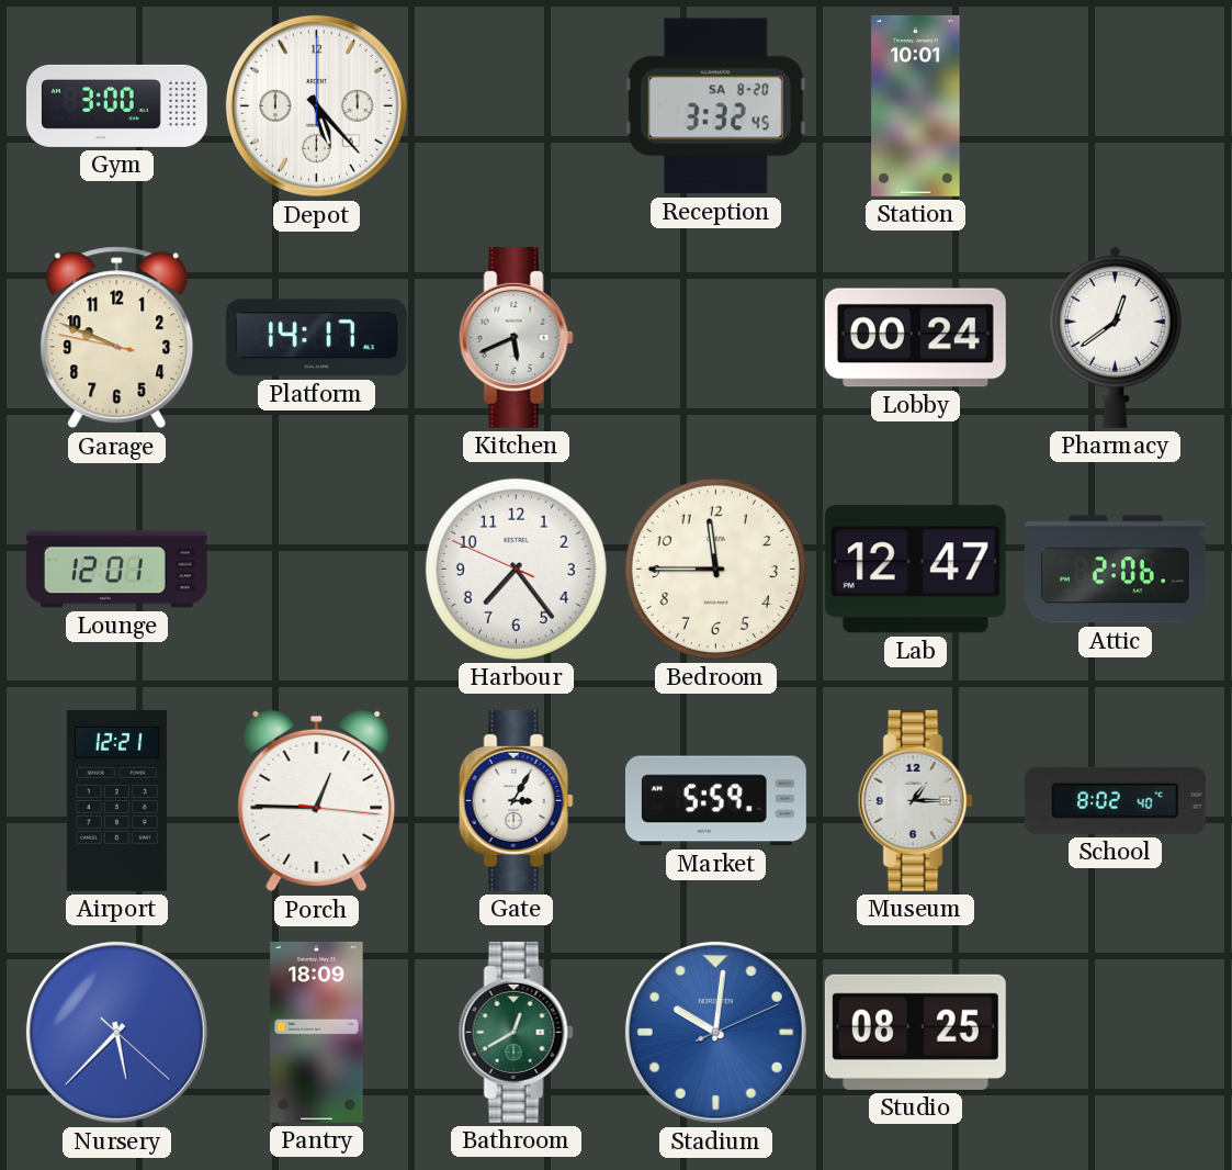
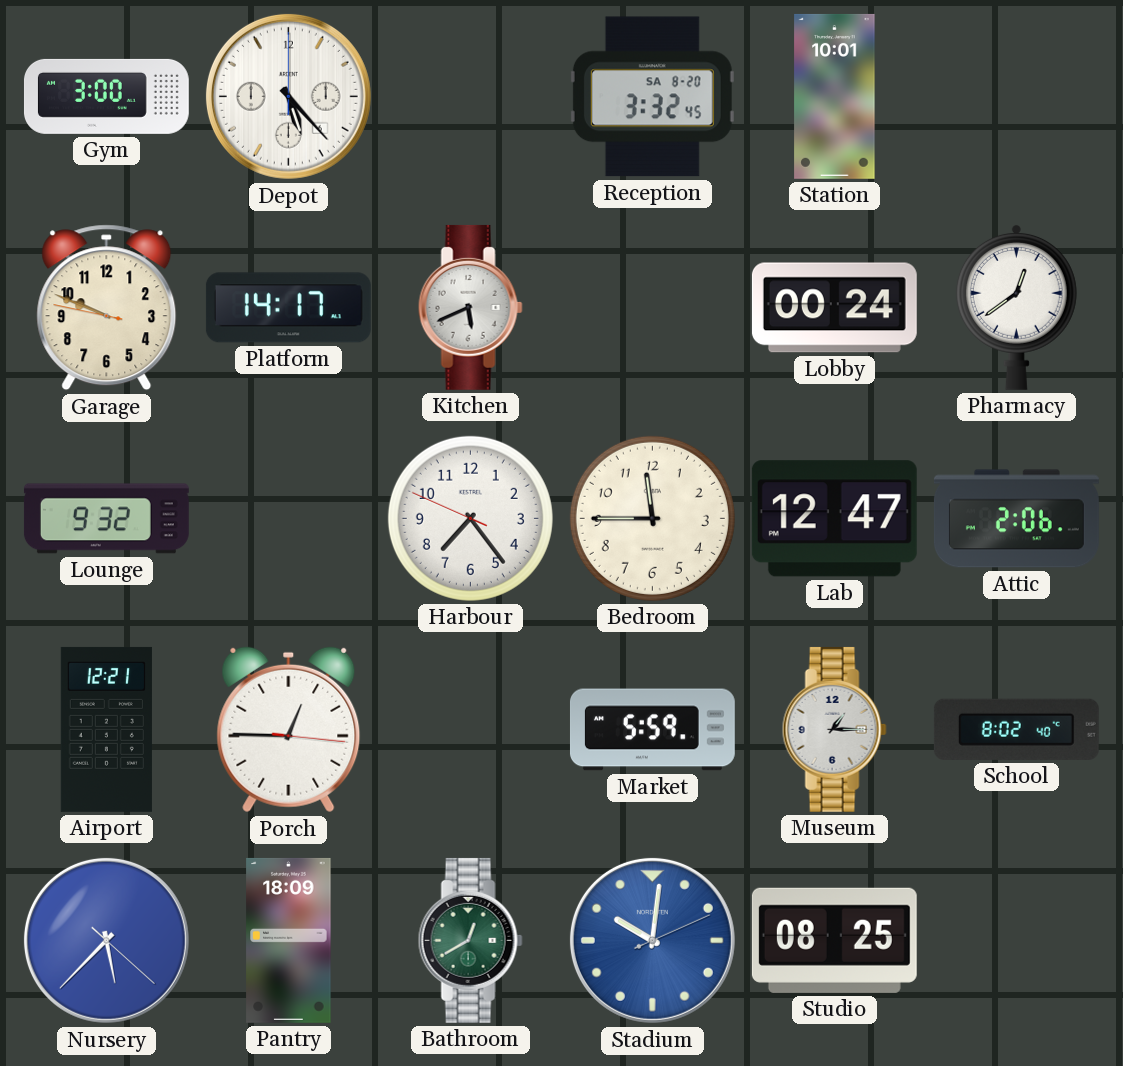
Lounge: 12:01 -> 9:32 (106, 519)
Gate: 3:05 -> none (516, 800)
